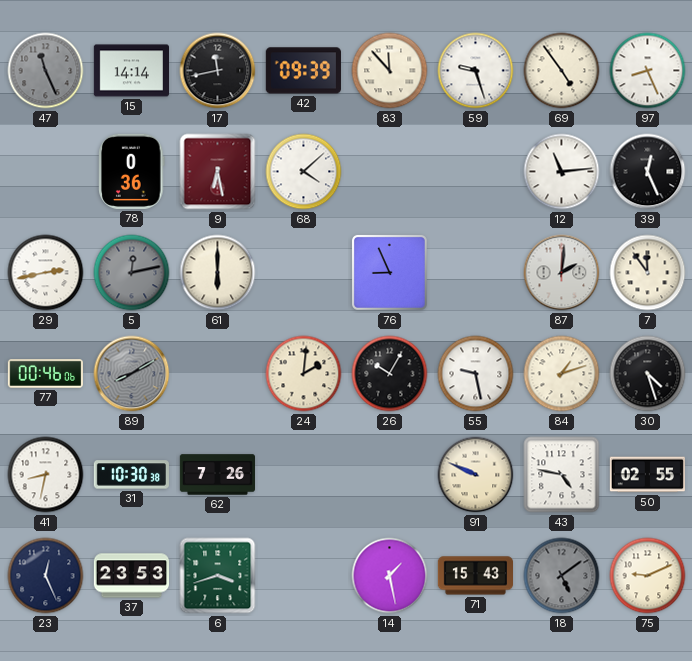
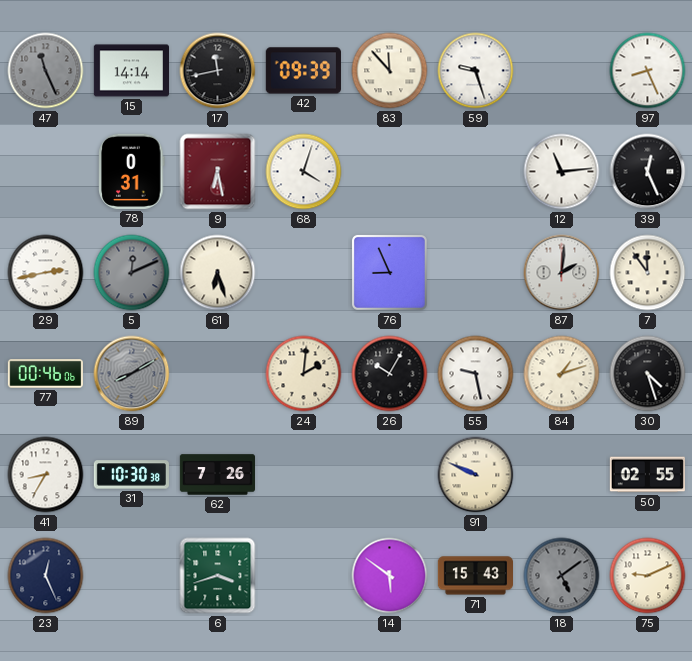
69: 4:54 -> none (562, 71)
78: 0:36 -> 0:31 (132, 171)
68: 4:08 -> 4:03 (304, 172)
5: 12:13 -> 12:11 (132, 273)
61: 6:00 -> 6:27 (218, 273)
41: 8:32 -> 8:35 (46, 475)
43: 4:47 -> none (562, 475)
37: 23:53 -> none (131, 576)
14: 1:28 -> 5:51 (390, 576)
